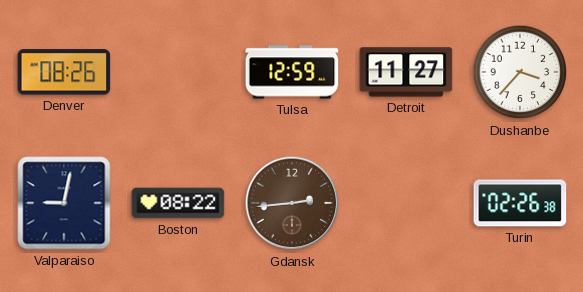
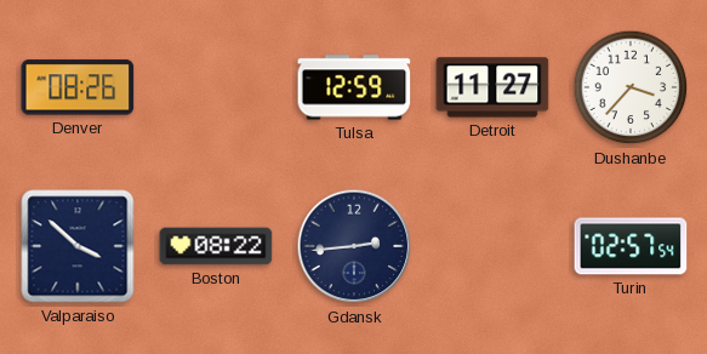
Valparaiso: 9:02 -> 3:52 (78, 246)
Gdansk dial: brown -> navy (354, 246)
Turin: 02:26 -> 02:57 (631, 246)
